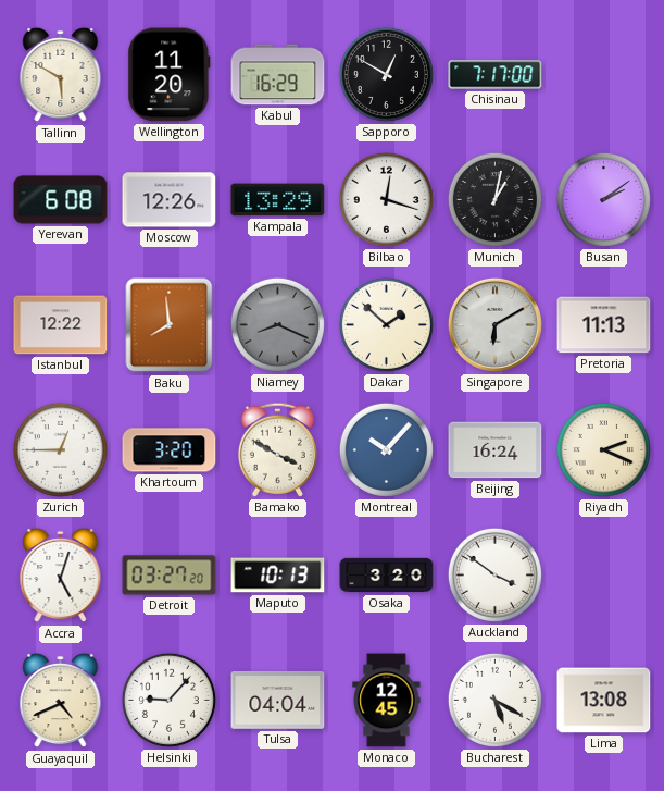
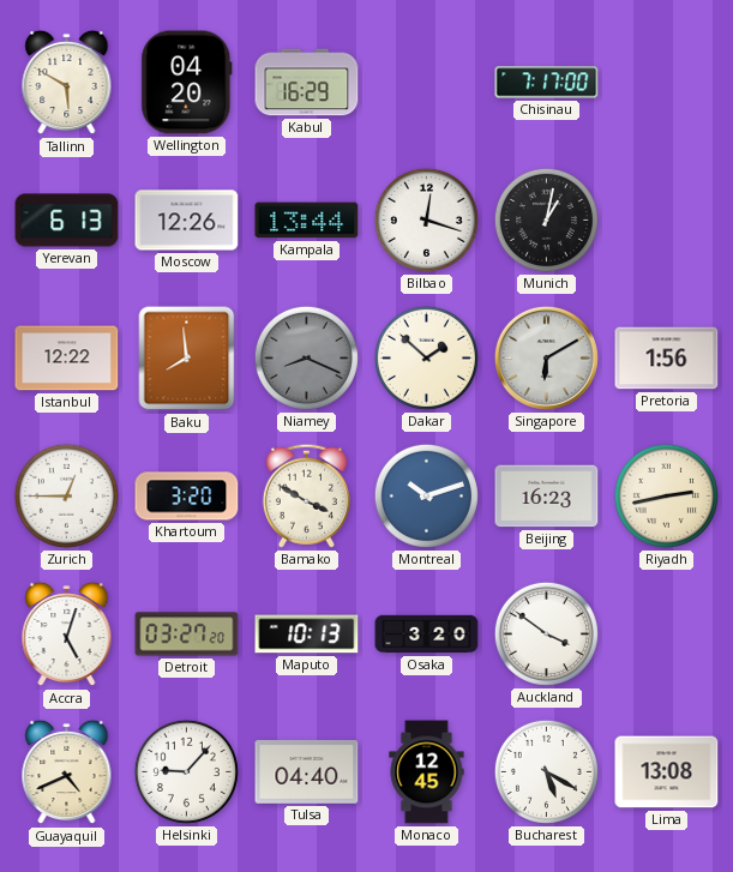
Wellington: 11:20 -> 04:20 (187, 83)
Sapporo: 12:50 -> none (386, 74)
Yerevan: 6:08 -> 6:13 (67, 221)
Kampala: 13:29 -> 13:44 (307, 221)
Busan: 2:09 -> none (603, 199)
Pretoria: 11:13 -> 1:56 (667, 359)
Montreal: 10:07 -> 10:12 (426, 495)
Beijing: 16:24 -> 16:23 (547, 497)
Riyadh: 2:19 -> 2:43 (666, 495)
Tulsa: 04:04 -> 04:40 (307, 771)
